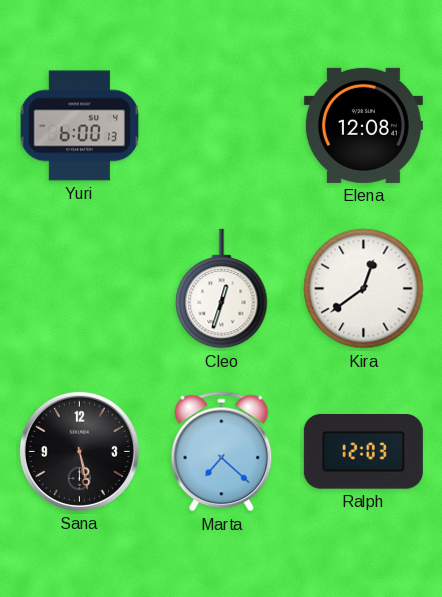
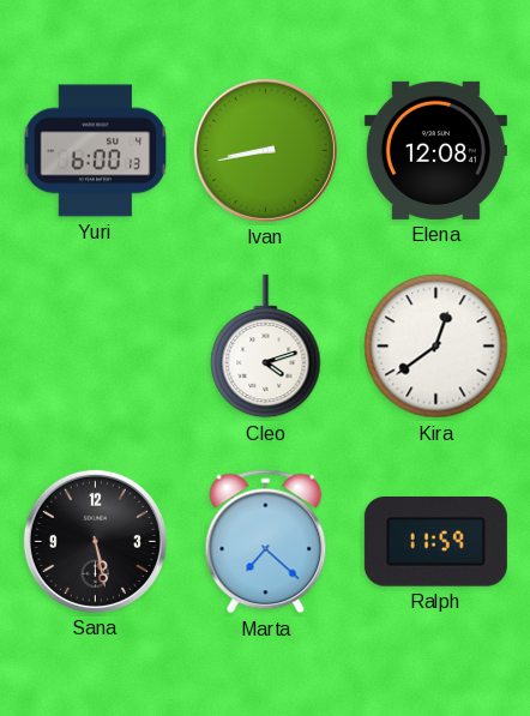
Ivan: none -> 8:43 (265, 150)
Cleo: 12:33 -> 4:12 (266, 347)
Ralph: 12:03 -> 11:59 (435, 542)
